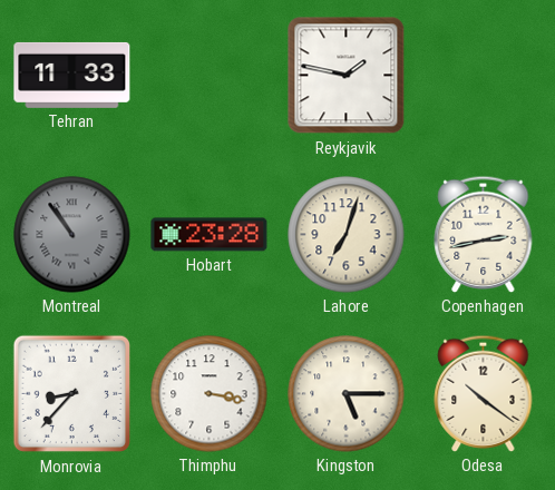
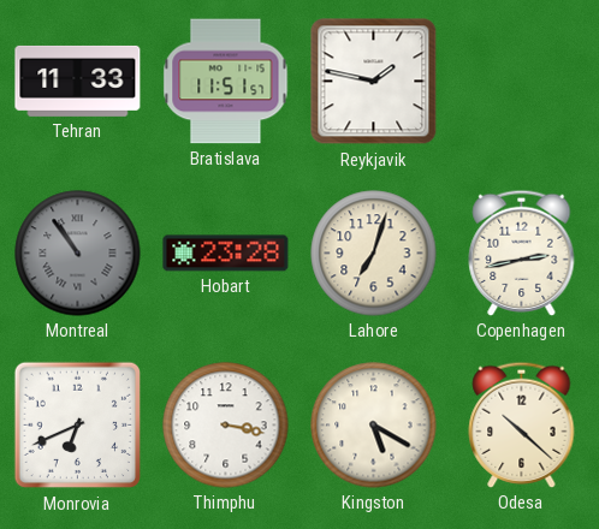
Bratislava: none -> 11:51 (226, 82)
Monrovia: 8:37 -> 6:41 (78, 426)
Kingston: 5:15 -> 5:20 (374, 426)
Odesa: 10:21 -> 10:22 (522, 424)
